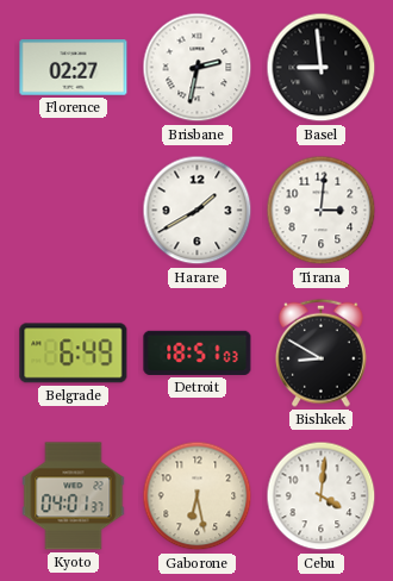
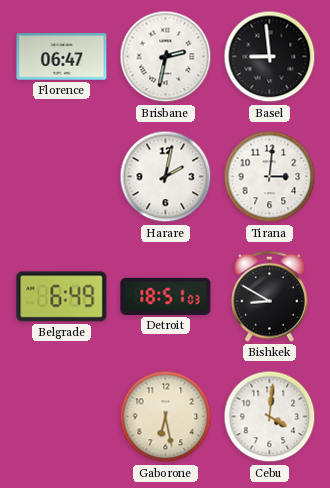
Florence: 02:27 -> 06:47 (62, 57)
Harare: 1:40 -> 2:02 (166, 177)
Kyoto: 04:01 -> none (74, 496)
